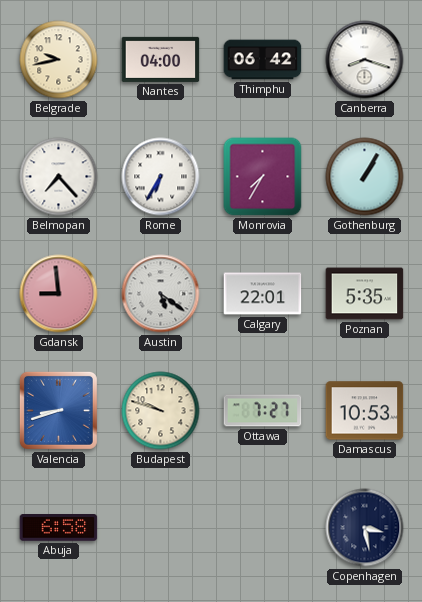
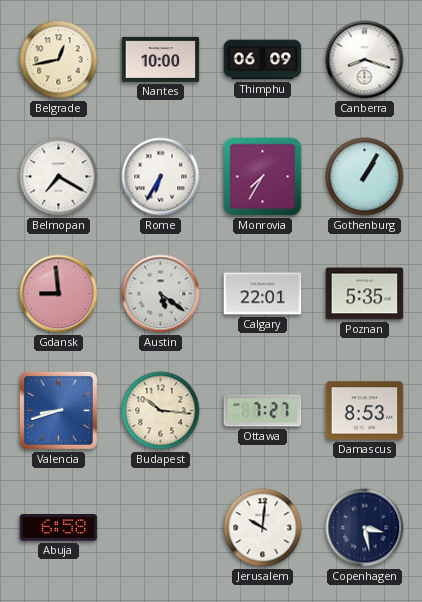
Belgrade: 9:43 -> 12:43 (59, 60)
Nantes: 04:00 -> 10:00 (161, 59)
Thimphu: 06:42 -> 06:09 (263, 60)
Belmopan: 7:23 -> 7:20 (59, 177)
Budapest: 9:48 -> 10:16 (161, 411)
Damascus: 10:53 -> 8:53 (365, 411)
Jerusalem: none -> 10:01 (263, 528)
